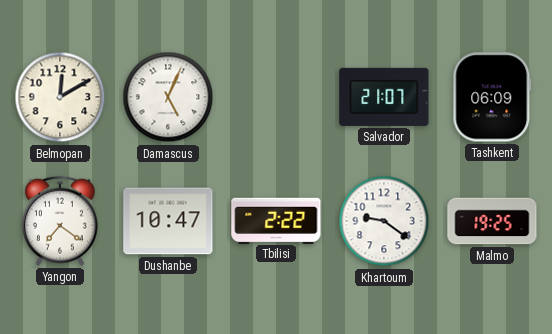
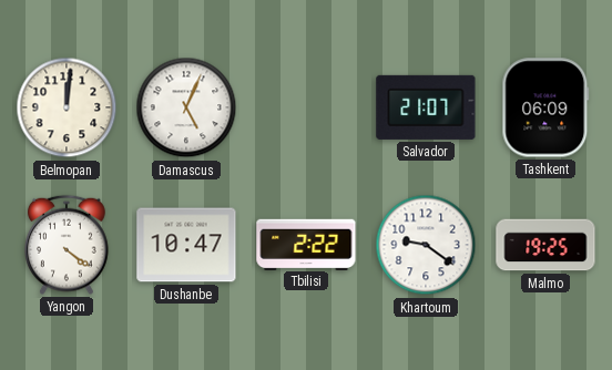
Belmopan: 12:10 -> 12:01 (67, 107)
Yangon: 7:21 -> 4:21 (68, 245)
